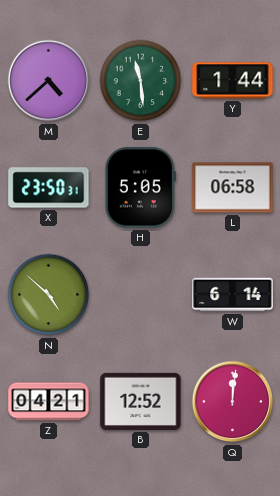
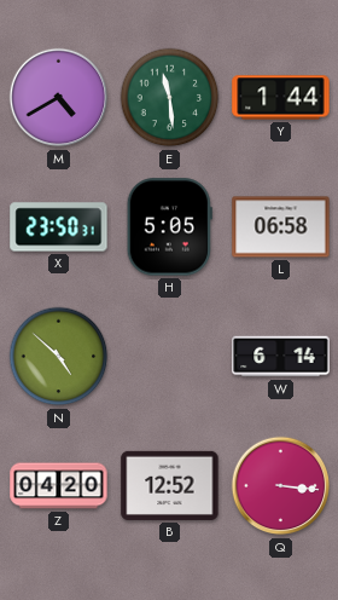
M: 4:38 -> 4:40 (59, 98)
Z: 04:21 -> 04:20 (59, 486)
Q: 12:01 -> 3:16 (281, 486)
